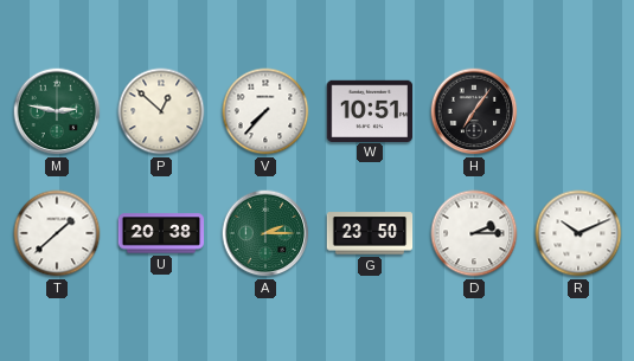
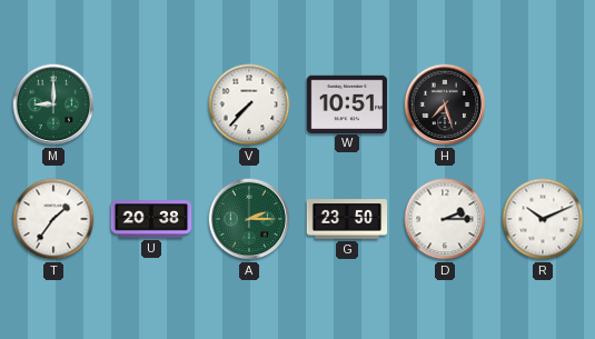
M: 2:47 -> 9:00 (53, 104)
P: 12:52 -> none (161, 111)
H: 7:06 -> 7:27 (445, 104)
T: 1:38 -> 1:36 (53, 219)
